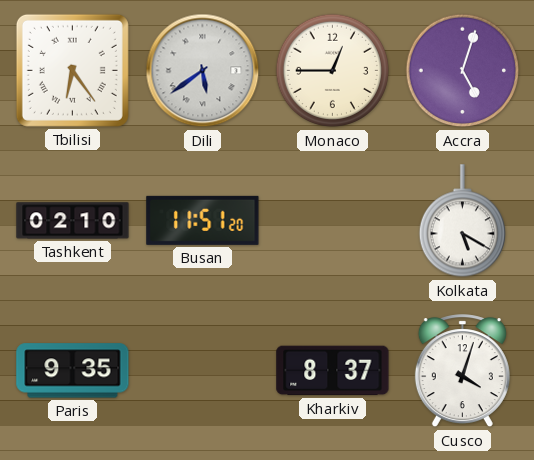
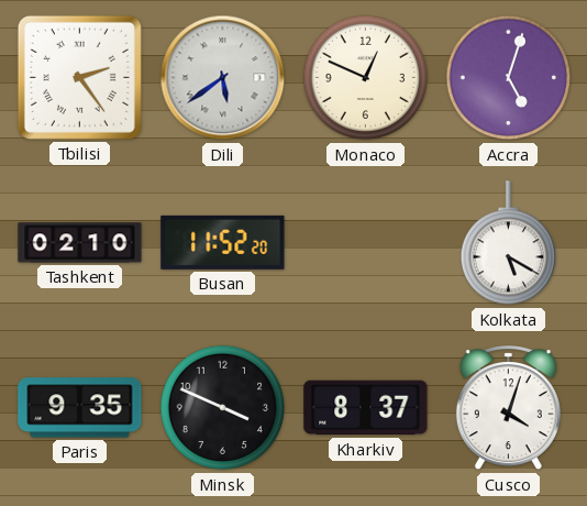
Tbilisi: 6:24 -> 2:24 (79, 77)
Monaco: 12:45 -> 12:49 (366, 78)
Busan: 11:51 -> 11:52 (223, 242)
Minsk: none -> 3:49 (223, 408)
